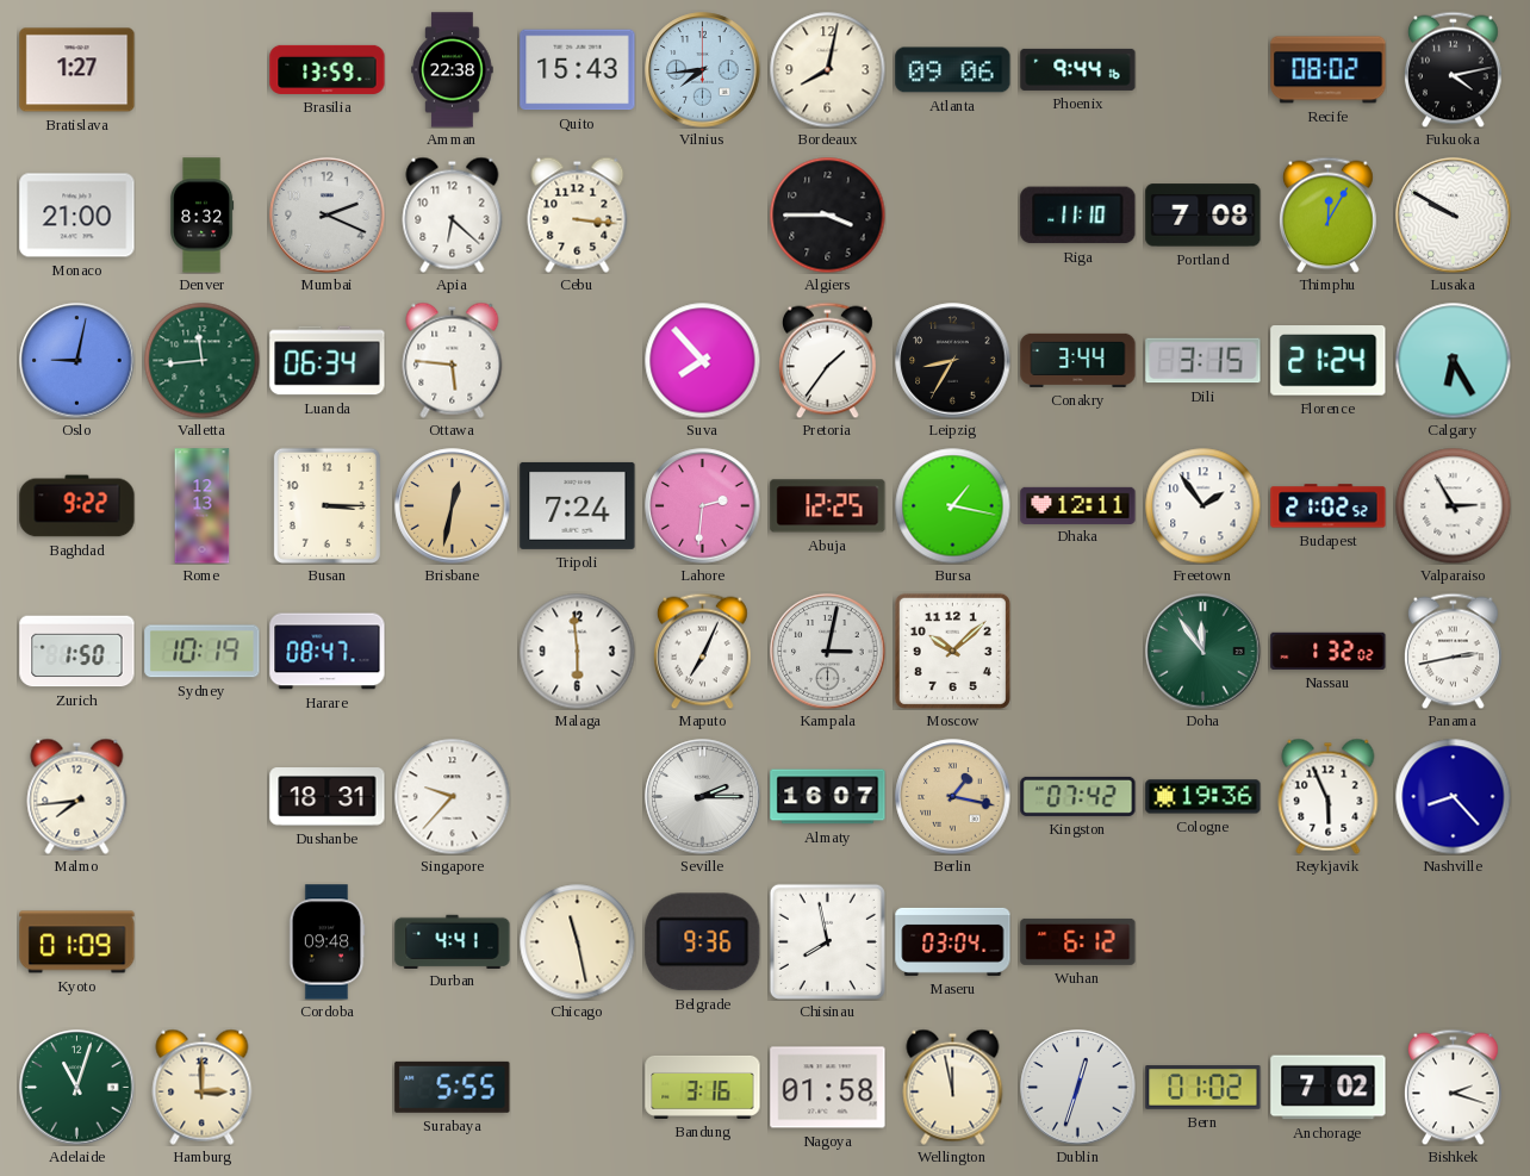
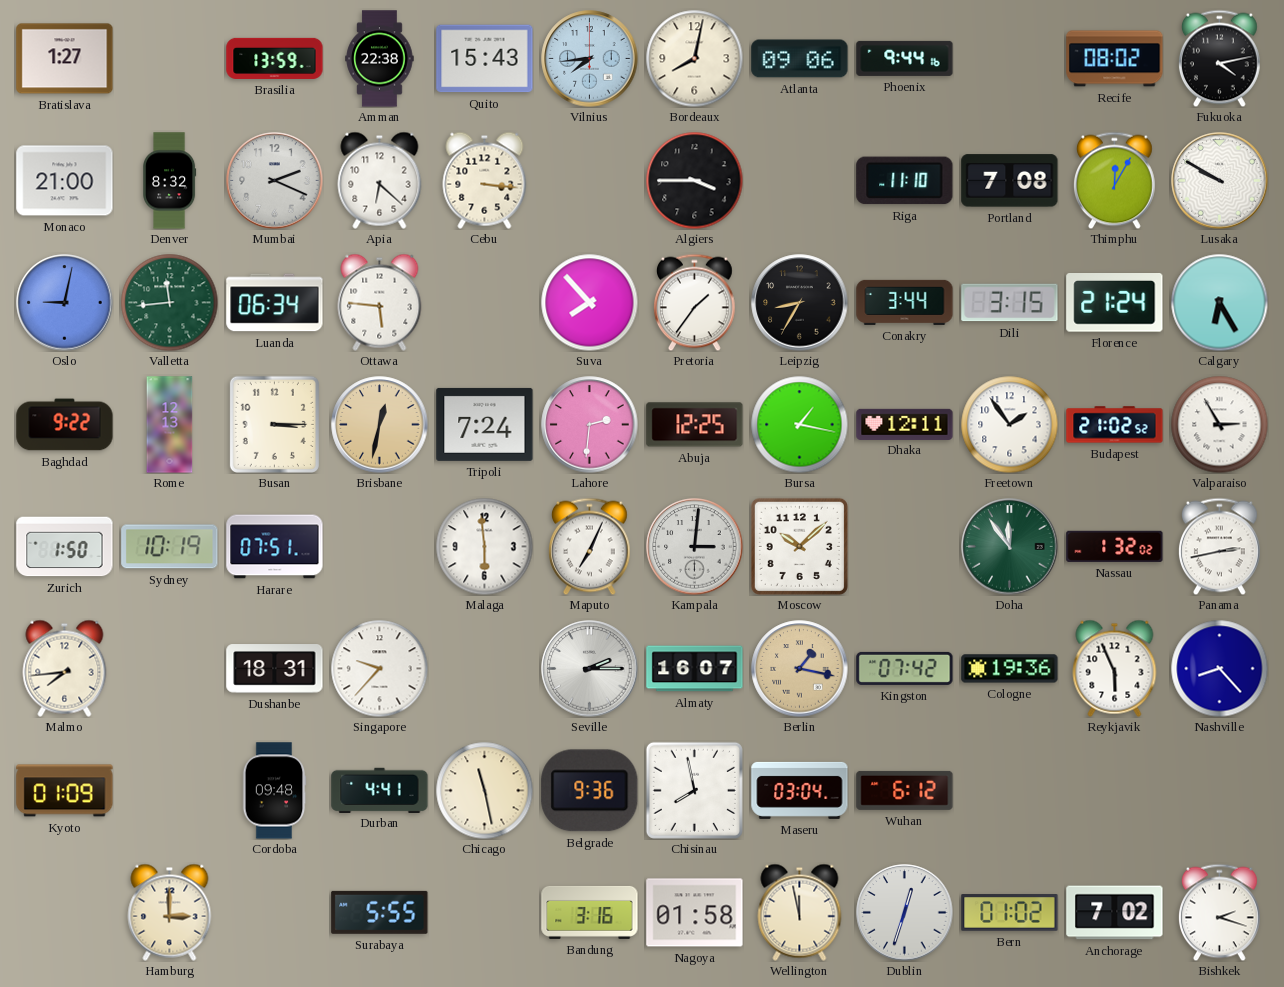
Harare: 08:47 -> 07:51 (275, 547)
Kampala: 3:02 -> 3:01 (695, 547)
Adelaide: 11:03 -> none (77, 1088)
